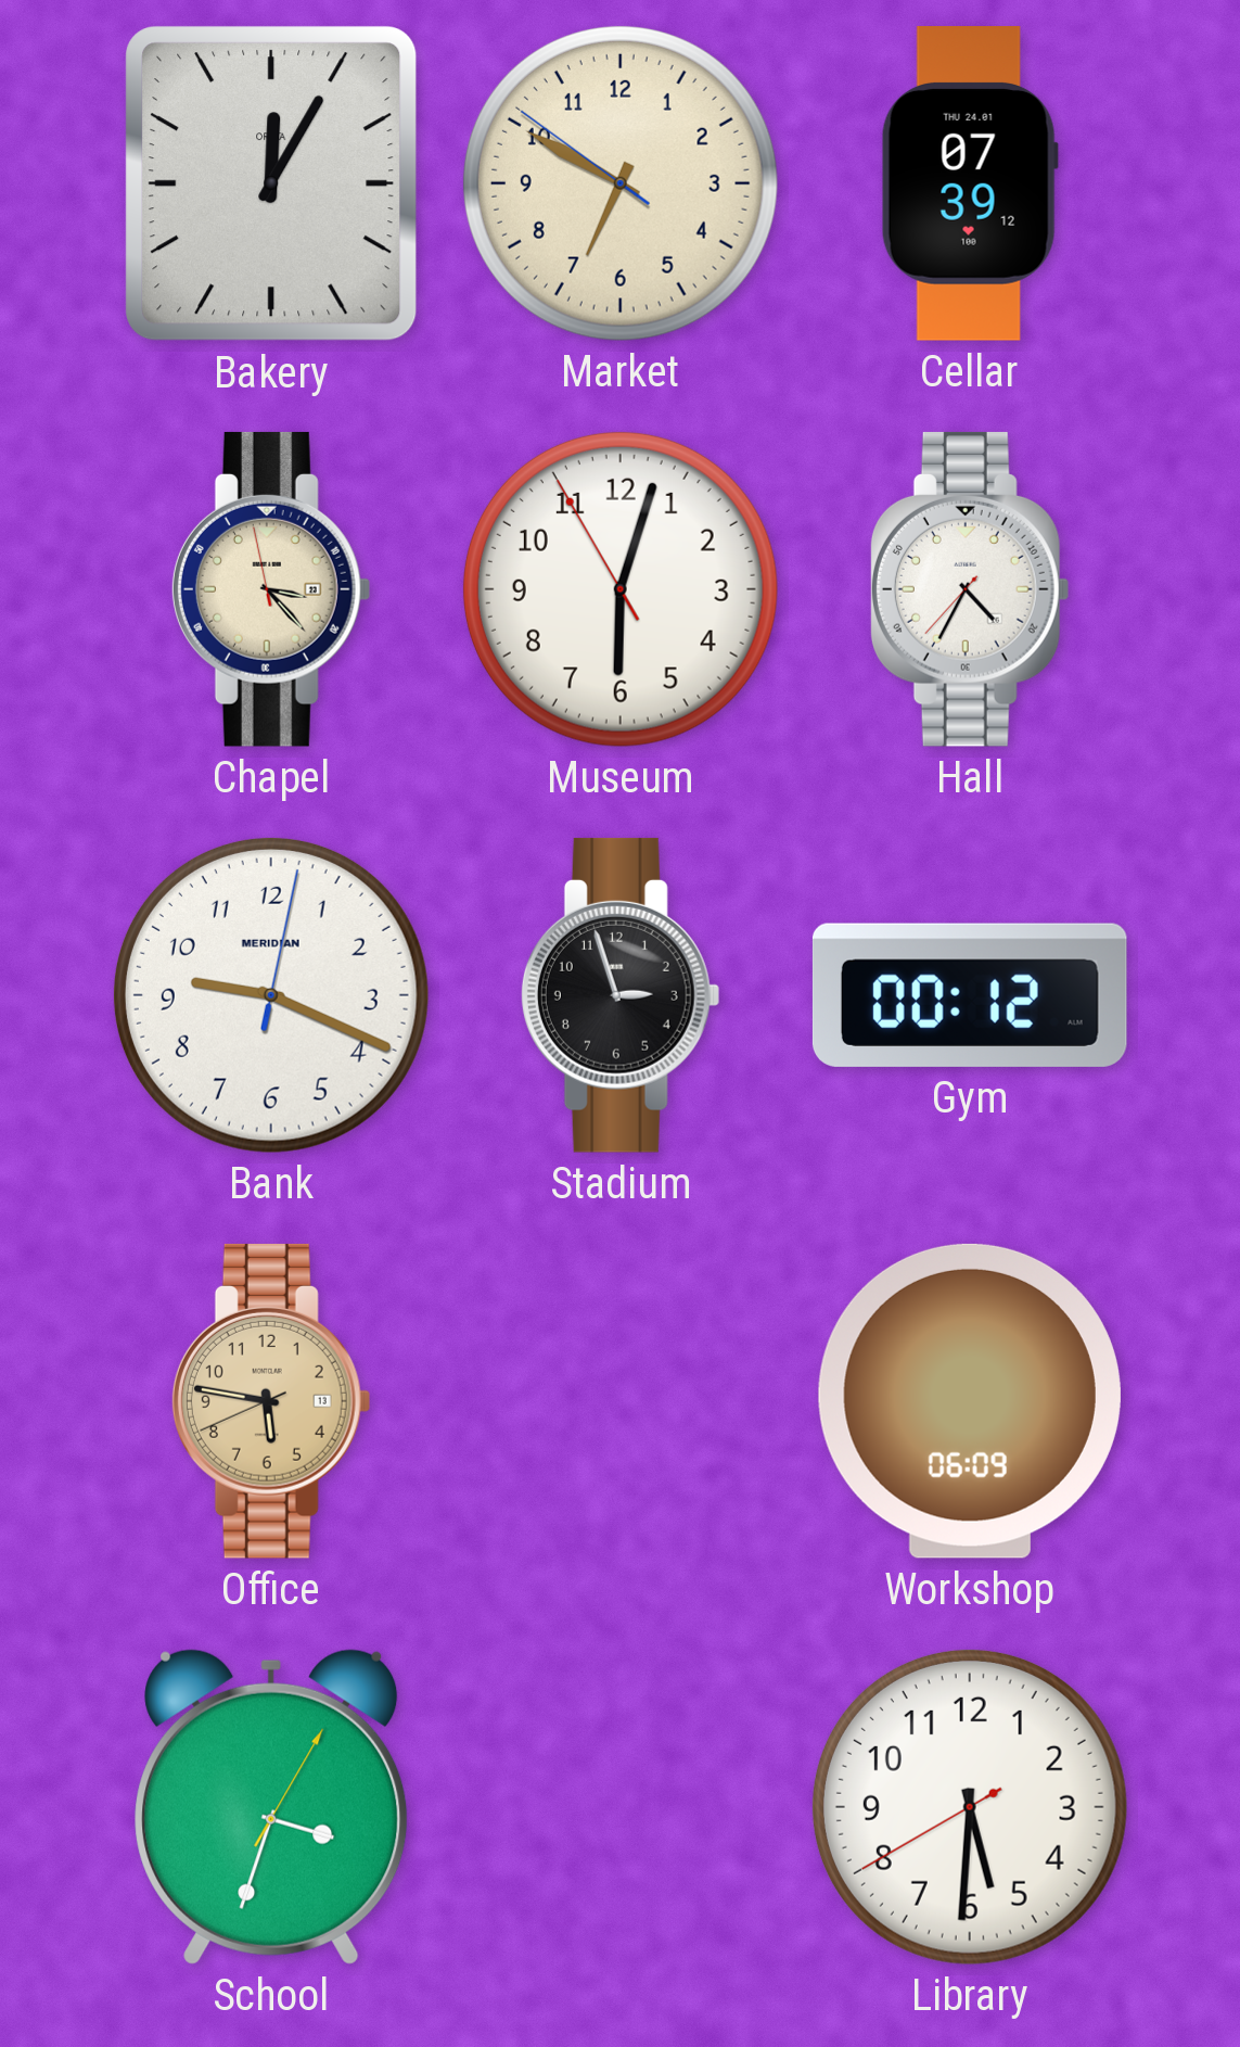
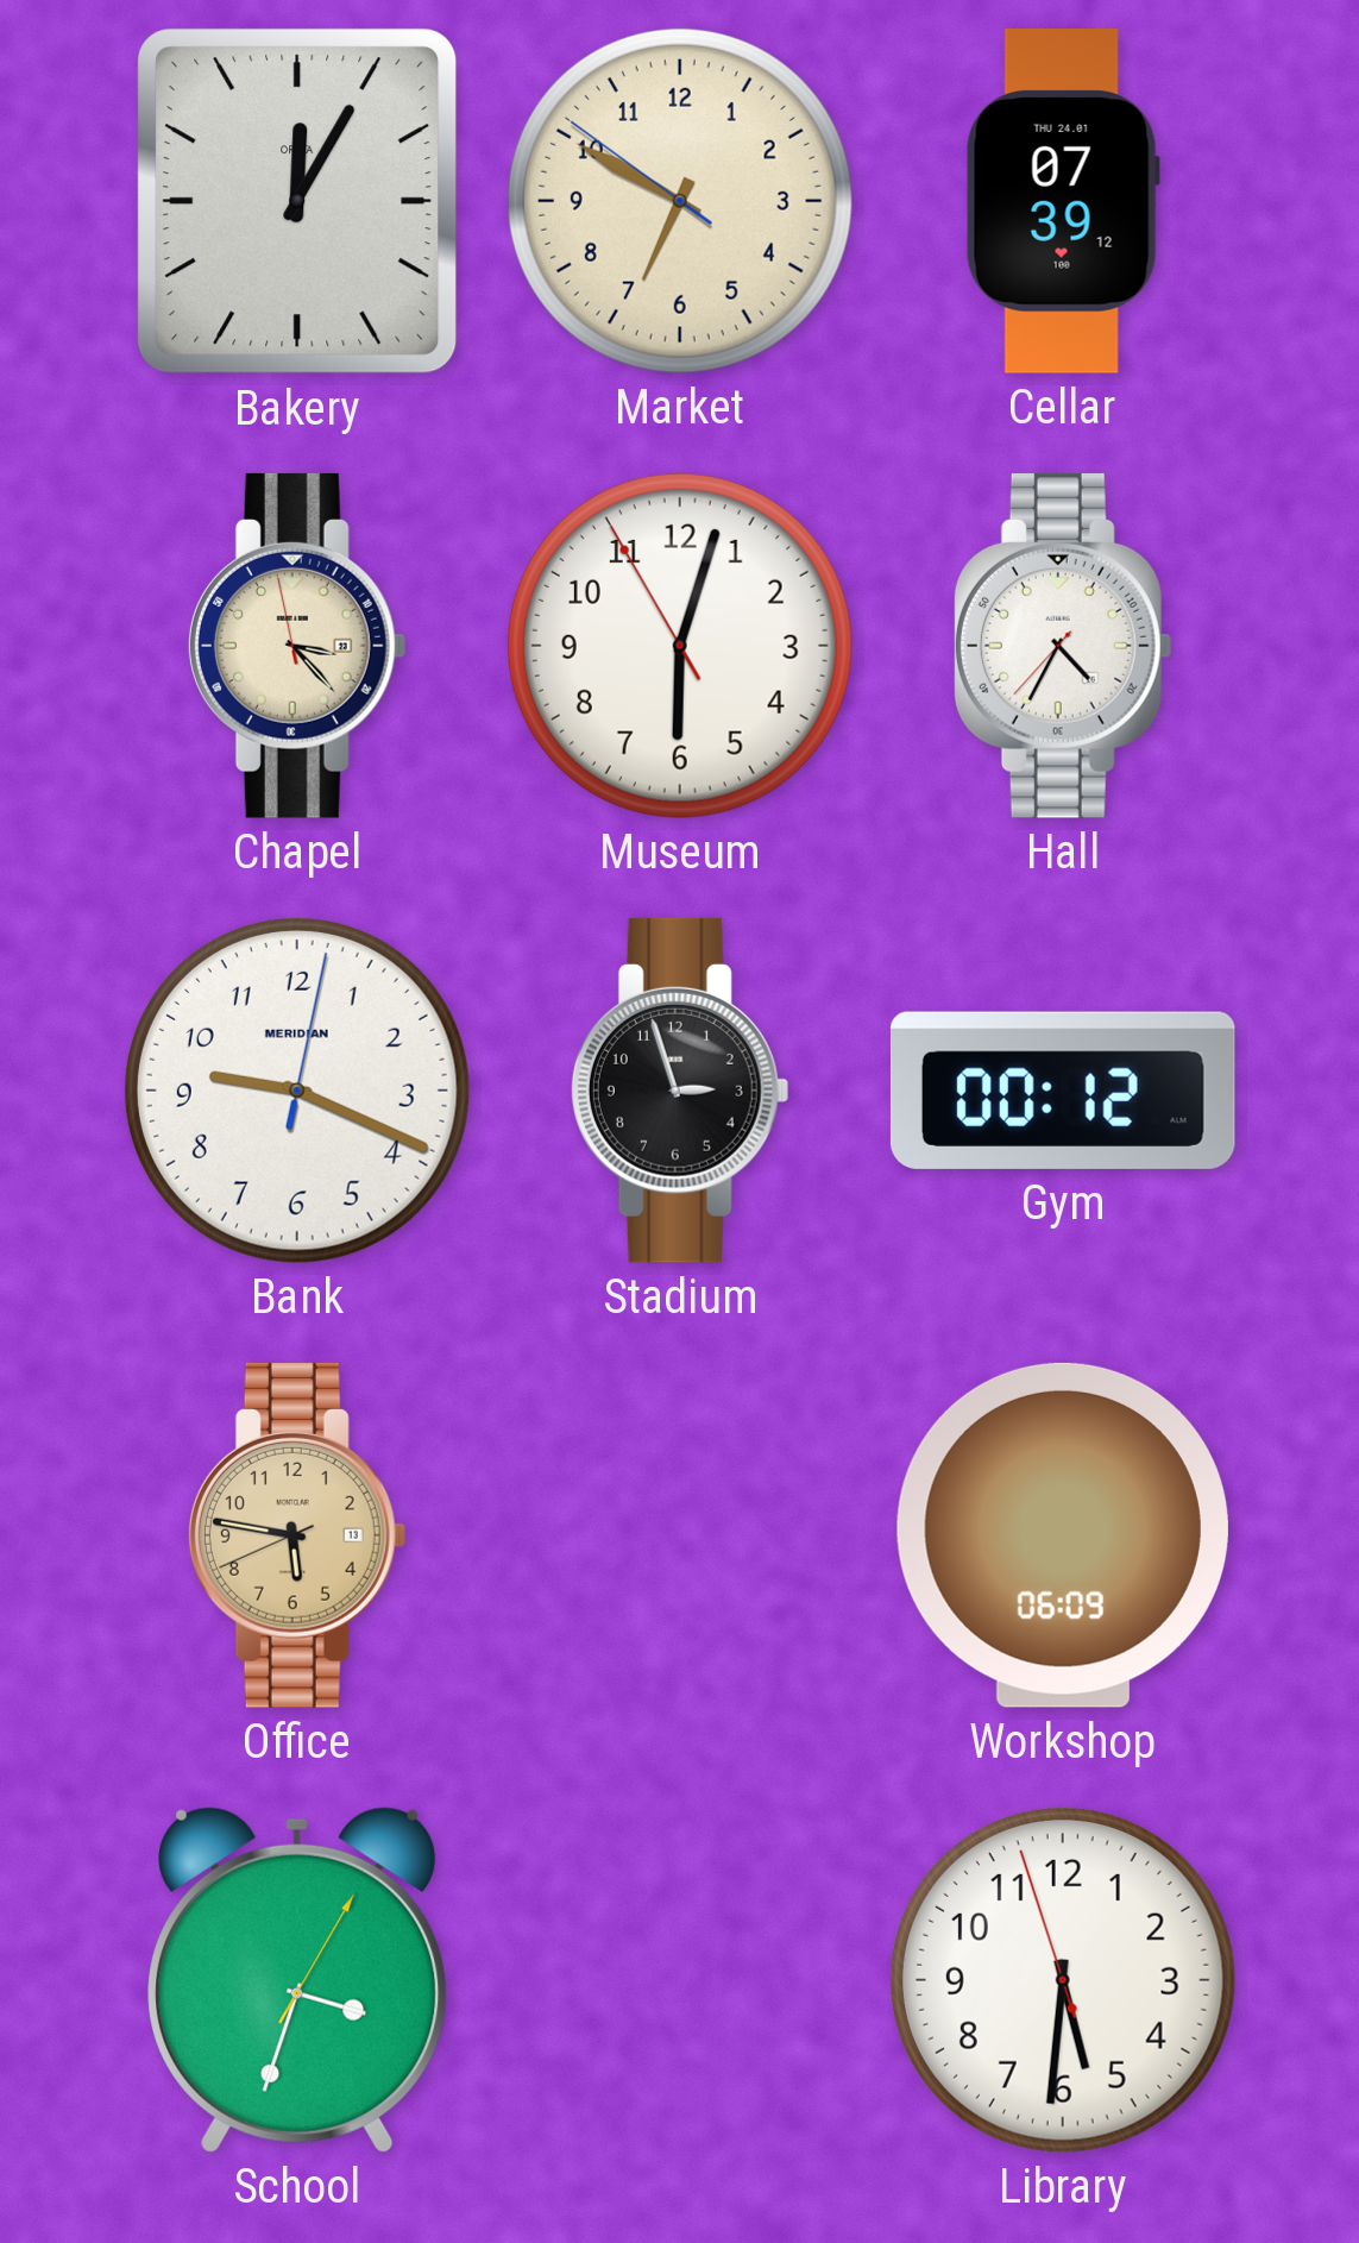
Library: 5:30:40 -> 5:30:57 (1063, 1980)
